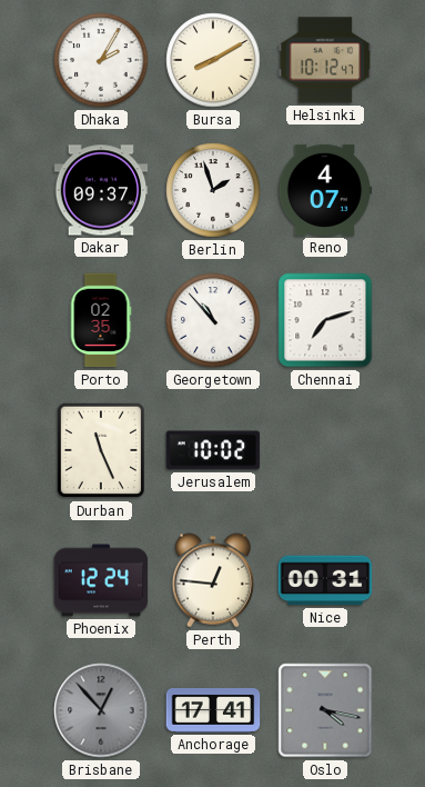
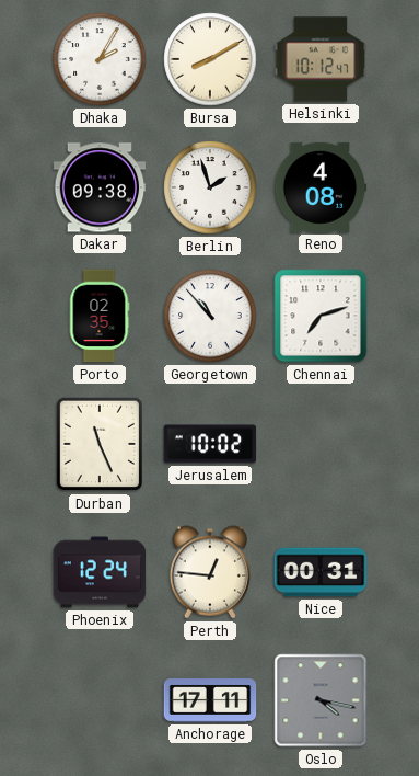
Dakar: 09:37 -> 09:38 (100, 187)
Reno: 4:07 -> 4:08 (321, 187)
Brisbane: 12:53 -> none (101, 710)
Anchorage: 17:41 -> 17:11 (210, 701)
